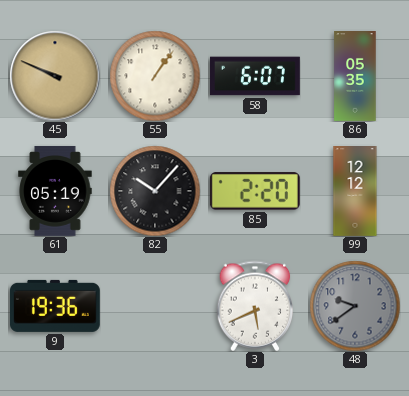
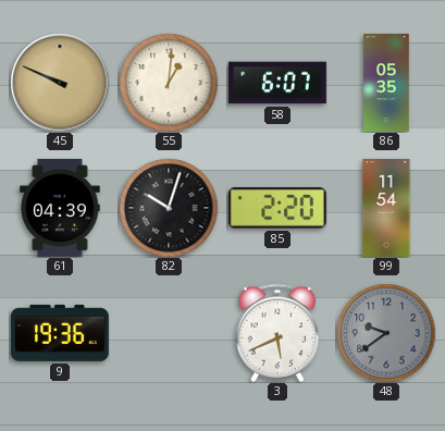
55: 1:06 -> 1:01 (169, 83)
61: 05:19 -> 04:39 (60, 208)
82: 10:07 -> 10:03 (169, 208)
99: 12:12 -> 11:54 (386, 209)
